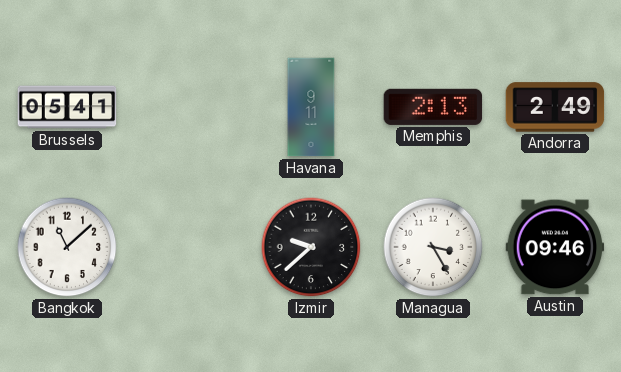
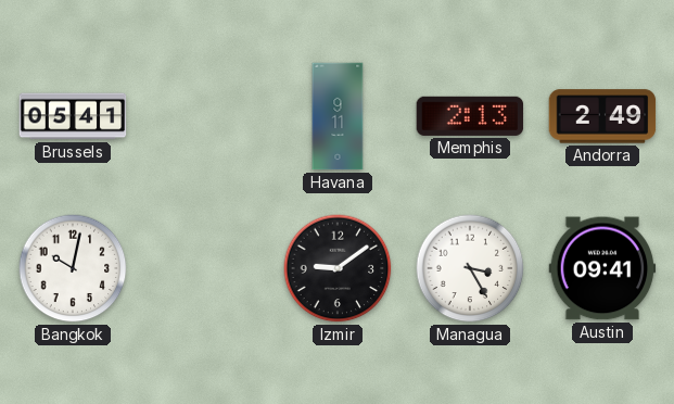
Bangkok: 11:08 -> 10:02 (73, 268)
Izmir: 9:38 -> 9:09 (338, 268)
Austin: 09:46 -> 09:41 (602, 268)
